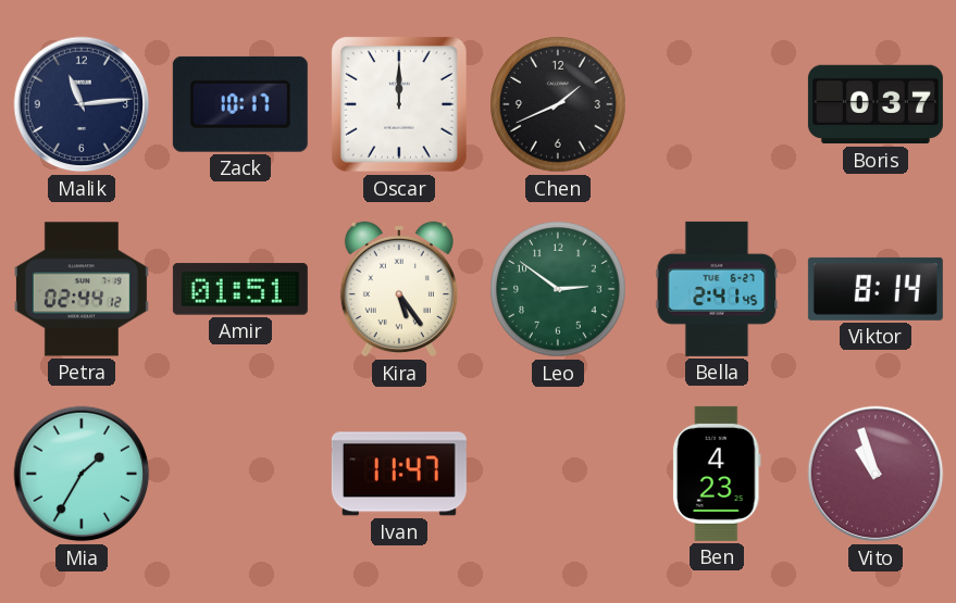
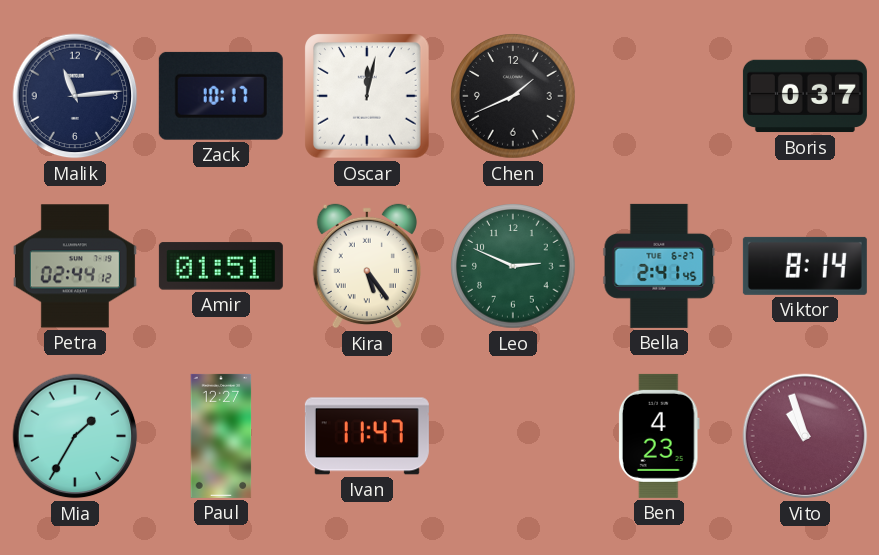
Oscar: 12:00 -> 12:02 (368, 97)
Leo: 2:51 -> 2:49 (513, 266)
Paul: none -> 12:27 (221, 436)
